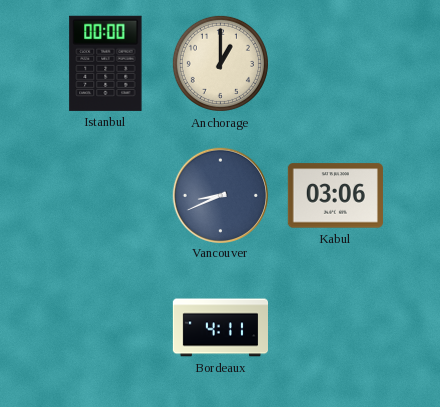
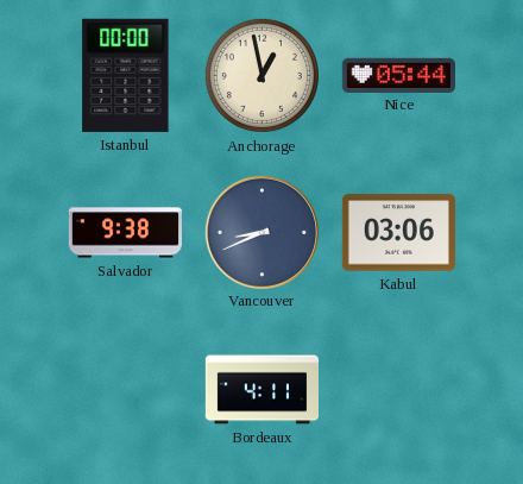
Anchorage: 1:00 -> 12:58 (261, 75)
Nice: none -> 05:44 (398, 75)
Salvador: none -> 9:38 (125, 233)
